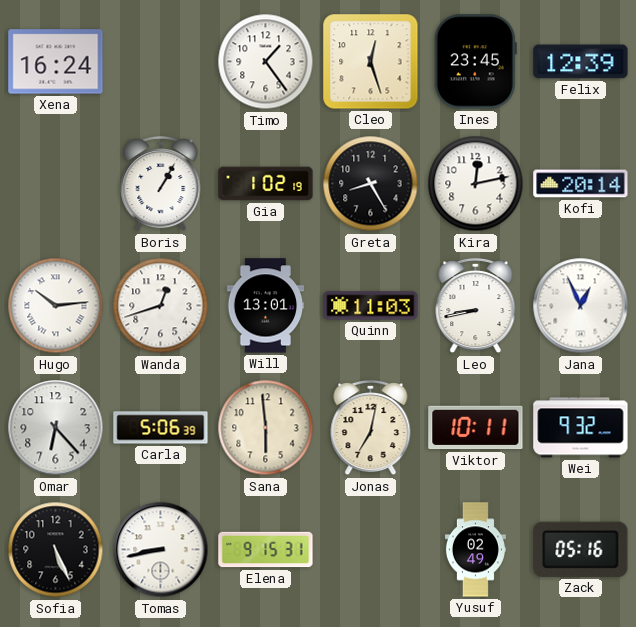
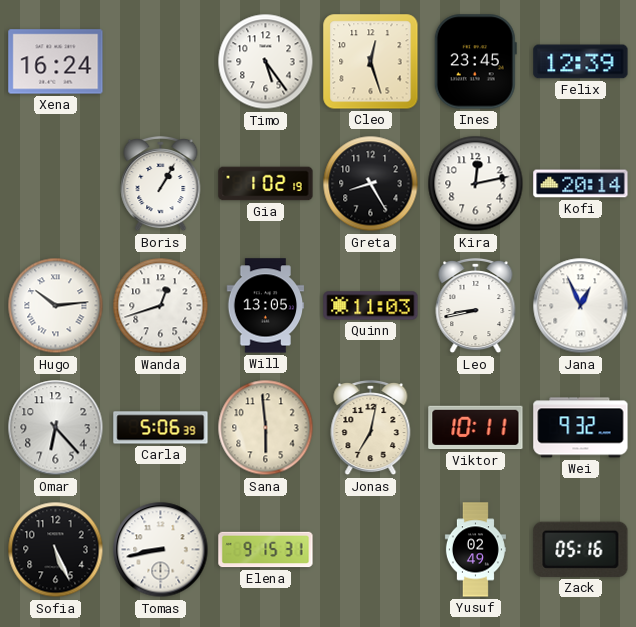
Timo: 1:24 -> 5:24 (266, 62)
Will: 13:01 -> 13:05 (266, 306)
